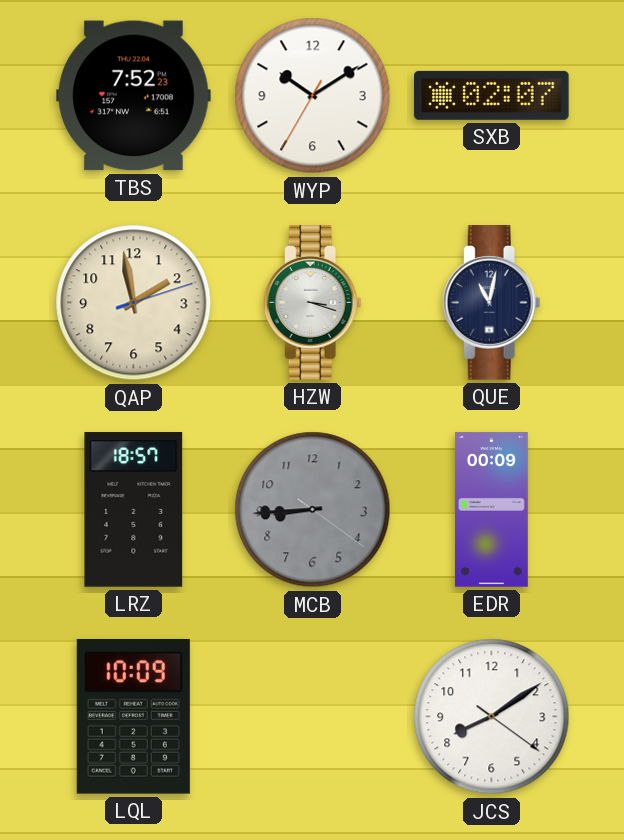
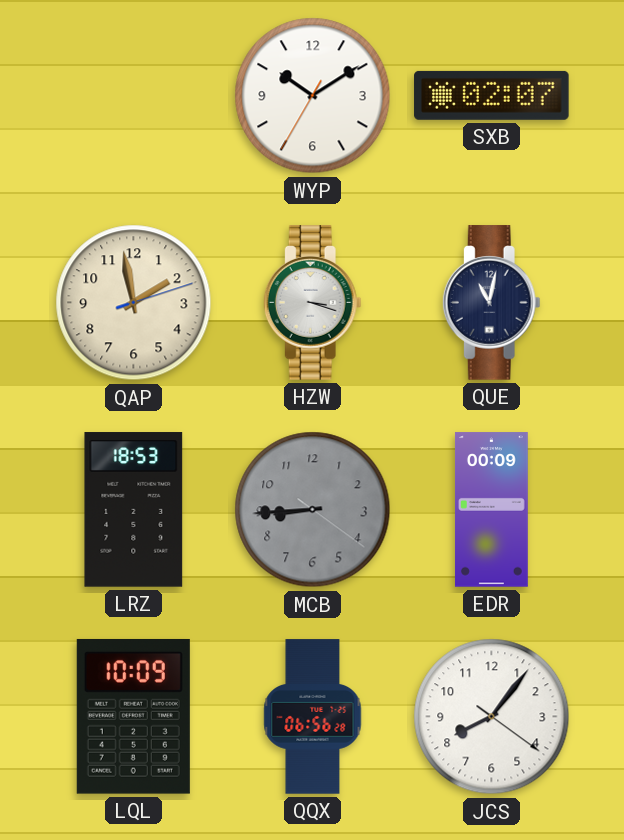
TBS: 7:52 -> none (134, 96)
LRZ: 18:57 -> 18:53 (134, 510)
QQX: none -> 06:56 (313, 717)
JCS: 8:09 -> 8:06 (492, 717)
